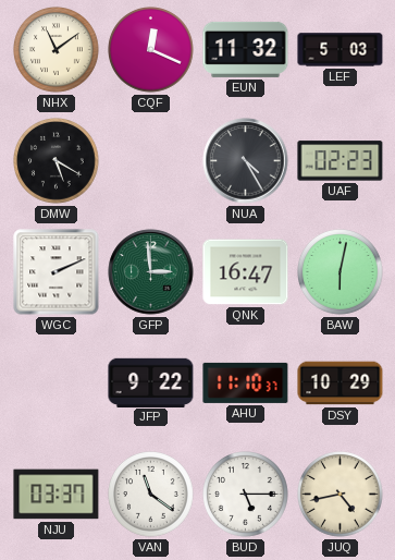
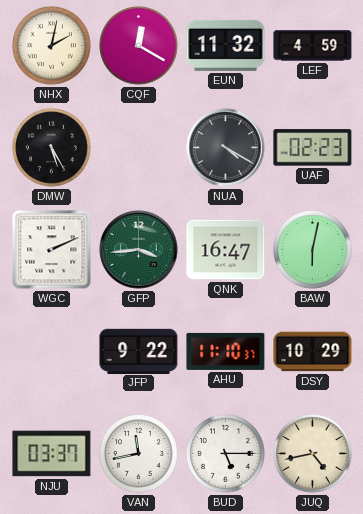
NHX: 11:09 -> 2:02 (52, 46)
CQF: 12:19 -> 12:20 (139, 46)
LEF: 5:03 -> 4:59 (313, 46)
DMW: 5:20 -> 5:25 (52, 148)
NUA: 4:25 -> 4:20 (226, 148)
GFP: 2:59 -> 3:44 (139, 250)
VAN: 11:21 -> 11:43 (139, 454)
